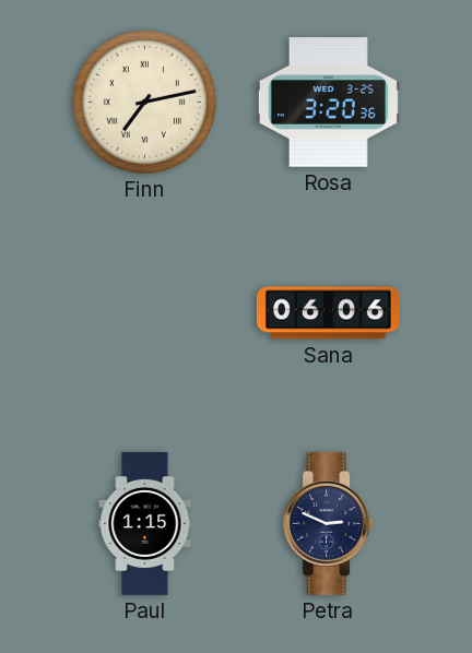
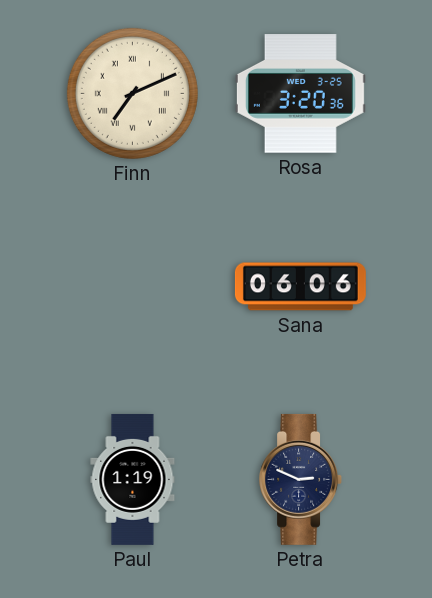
Finn: 7:13 -> 7:11 (132, 93)
Paul: 1:15 -> 1:19 (133, 479)
